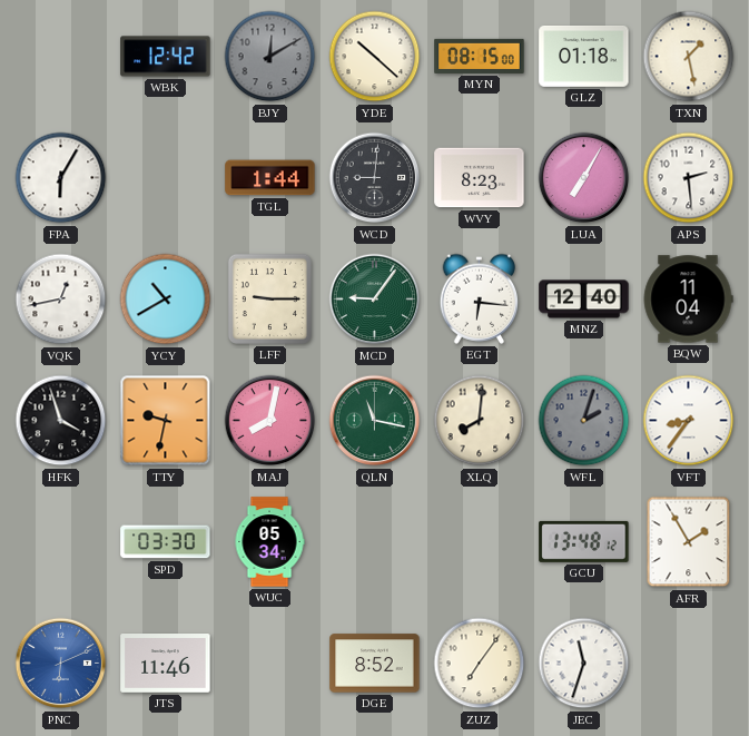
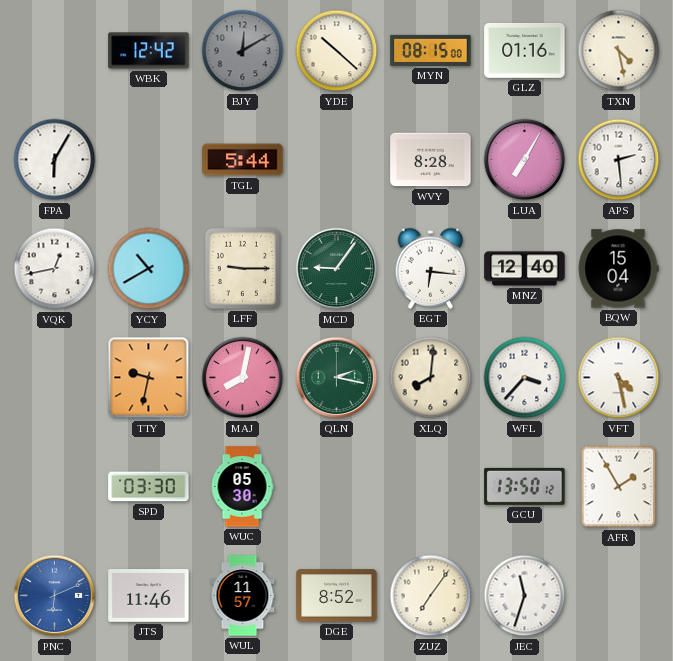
GLZ: 01:18 -> 01:16 (525, 50)
TXN: 1:28 -> 4:28 (619, 51)
TGL: 1:44 -> 5:44 (243, 160)
WCD: 9:01 -> none (375, 178)
WVY: 8:23 -> 8:28 (431, 160)
BQW: 11:04 -> 15:04 (618, 269)
HFK: 3:57 -> none (61, 421)
QLN: 11:17 -> 2:17 (337, 378)
WFL: 2:03 -> 3:37 (525, 378)
WFL dial: grey -> white (525, 378)
VFT: 8:36 -> 4:28 (619, 378)
WUC: 05:34 -> 05:30 (242, 487)
GCU: 13:48 -> 13:50 (525, 486)
WUL: none -> 11:57 (243, 596)
